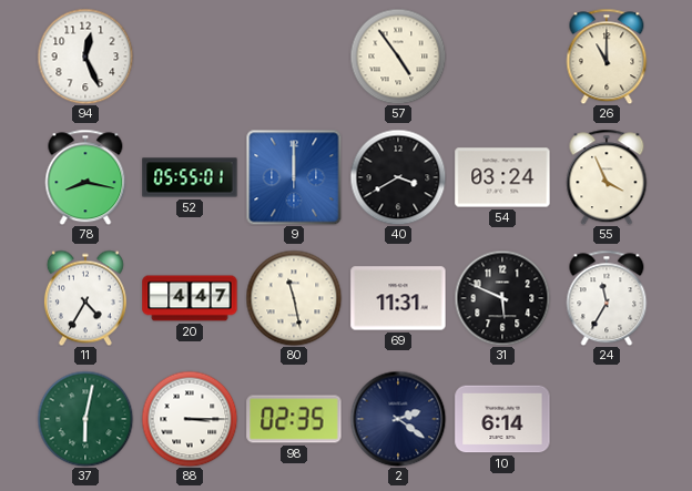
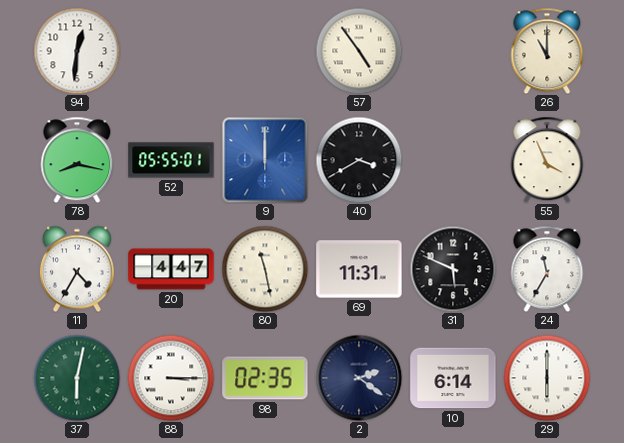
94: 12:26 -> 12:31 (77, 51)
54: 03:24 -> none (502, 177)
29: none -> 6:00 (547, 378)
